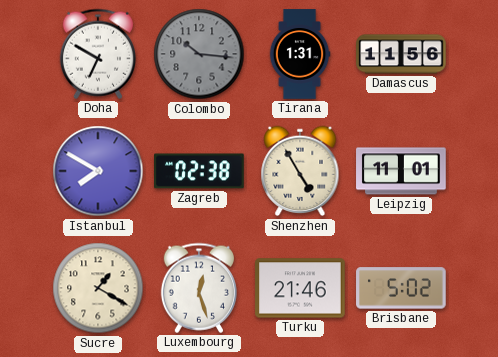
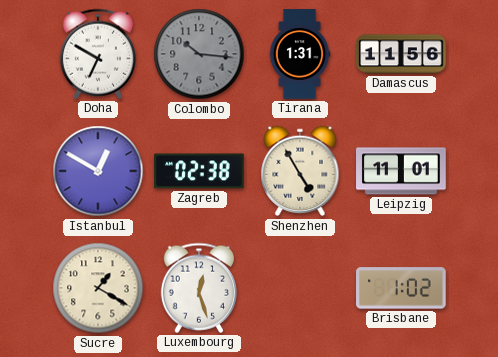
Istanbul: 7:50 -> 12:50 (98, 171)
Turku: 21:46 -> none (300, 288)
Brisbane: 5:02 -> 1:02 (401, 288)
